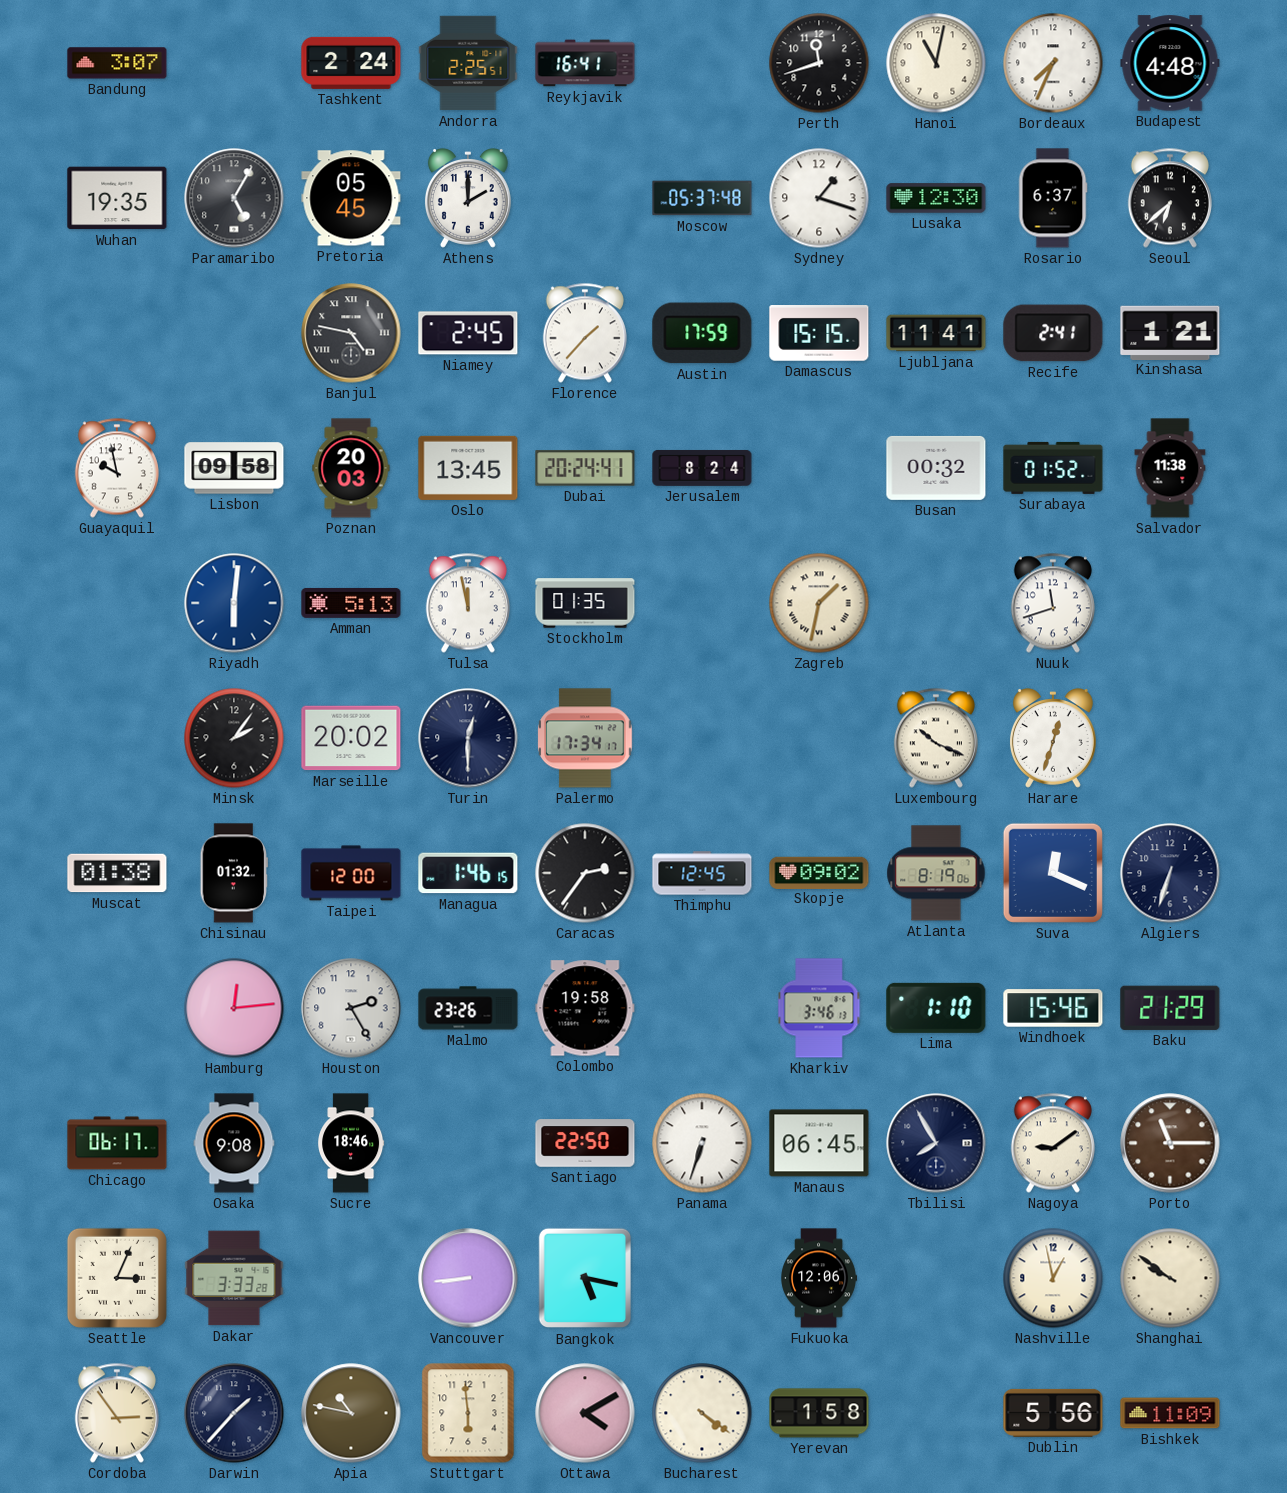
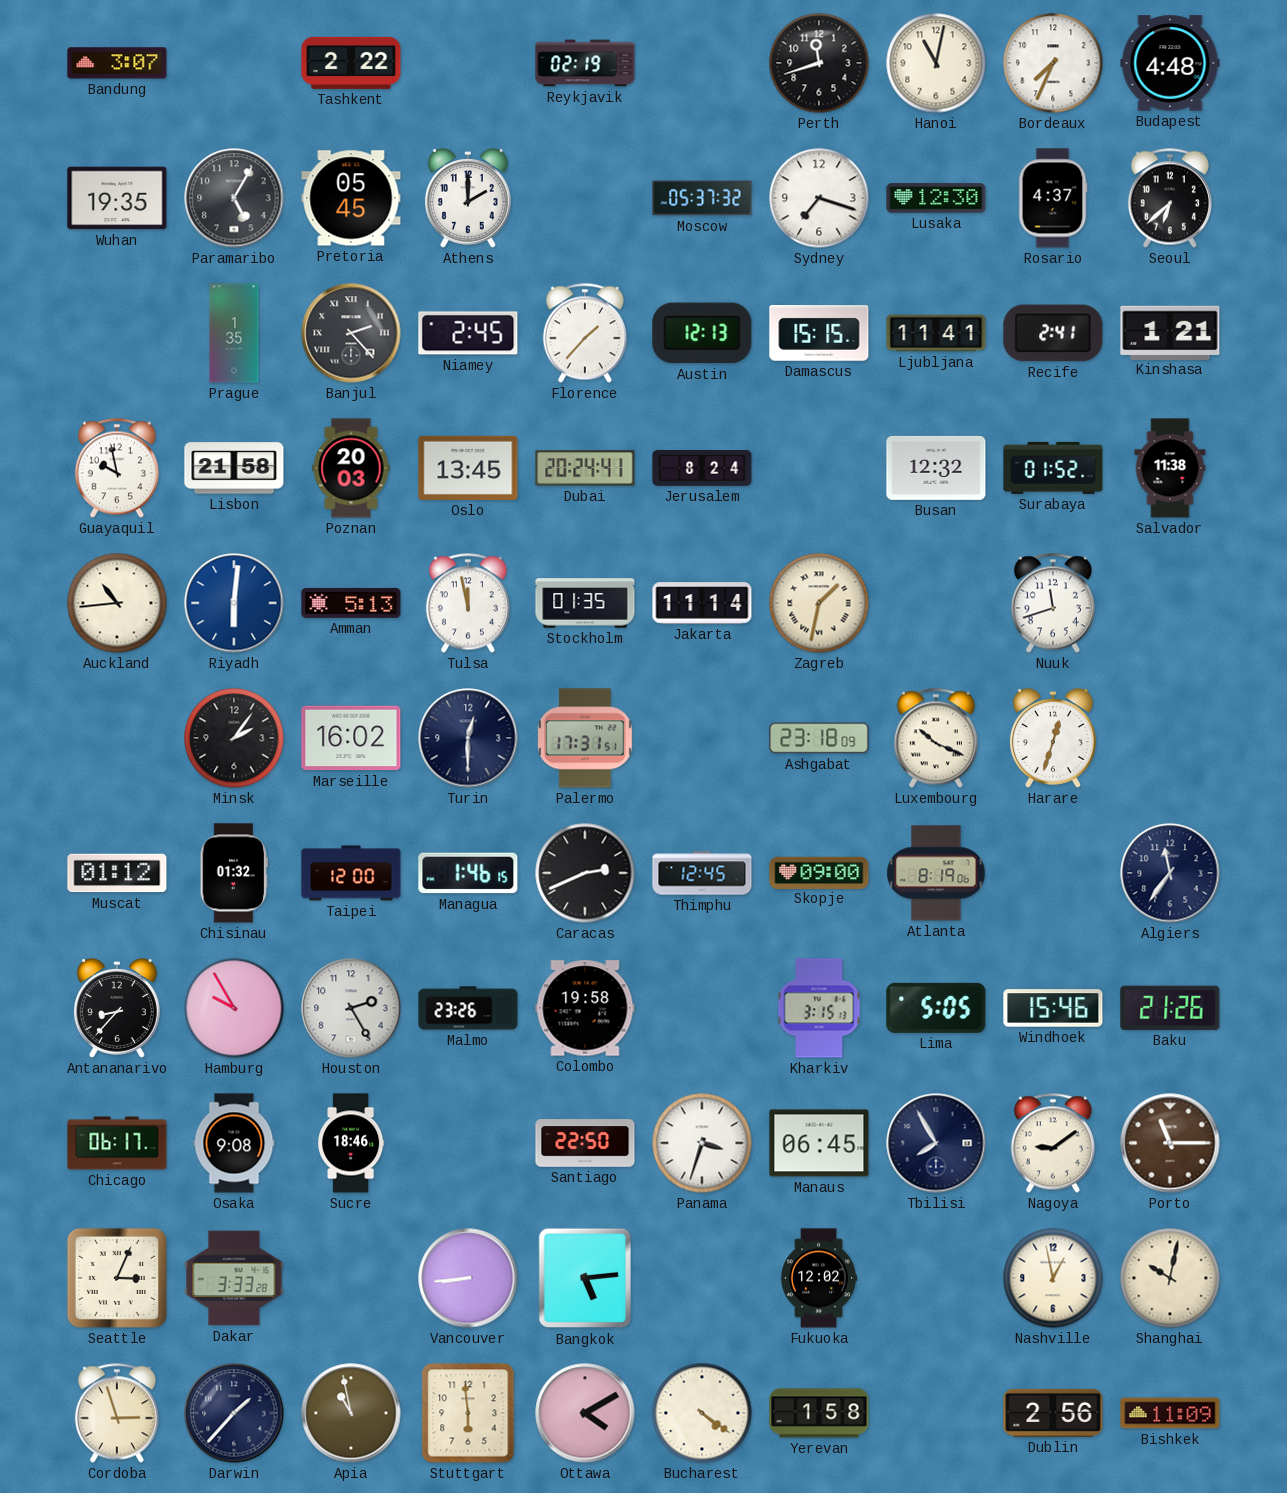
Tashkent: 2:24 -> 2:22 (351, 63)
Andorra: 2:25 -> none (468, 63)
Reykjavik: 16:41 -> 02:19 (585, 63)
Moscow: 05:37:48 -> 05:37:32 (702, 198)
Sydney: 1:18 -> 7:18 (819, 198)
Rosario: 6:37 -> 4:37 (1053, 198)
Prague: none -> 1:35 (234, 333)
Banjul: 4:47 -> 2:23 (351, 333)
Austin: 17:59 -> 12:13 (702, 333)
Lisbon: 09:58 -> 21:58 (234, 468)
Busan: 00:32 -> 12:32 (936, 468)
Auckland: none -> 10:44 (117, 603)
Jakarta: none -> 11:14 (702, 603)
Marseille: 20:02 -> 16:02 (351, 738)
Palermo: 17:34 -> 17:31 (585, 738)
Ashgabat: none -> 23:18 (819, 738)
Muscat: 01:38 -> 01:12 (117, 873)
Caracas: 2:36 -> 2:41 (585, 873)
Skopje: 09:02 -> 09:00 (819, 872)
Suva: 12:19 -> none (1053, 873)
Algiers: 6:33 -> 11:36 (1170, 873)
Antananarivo: none -> 8:37 (117, 1008)
Hamburg: 12:14 -> 9:55 (234, 1008)
Kharkiv: 3:46 -> 3:15 (819, 1008)
Lima: 1:10 -> 5:05 (936, 1008)
Baku: 21:29 -> 21:26 (1170, 1008)
Panama: 6:33 -> 3:33 (702, 1143)
Bangkok: 5:17 -> 5:14 (584, 1278)
Fukuoka: 12:06 -> 12:02 (820, 1278)
Shanghai: 9:51 -> 10:02 (1170, 1278)
Cordoba: 2:54 -> 2:57 (117, 1413)
Apia: 10:47 -> 10:58 (351, 1413)
Dublin: 5:56 -> 2:56 (1053, 1413)
